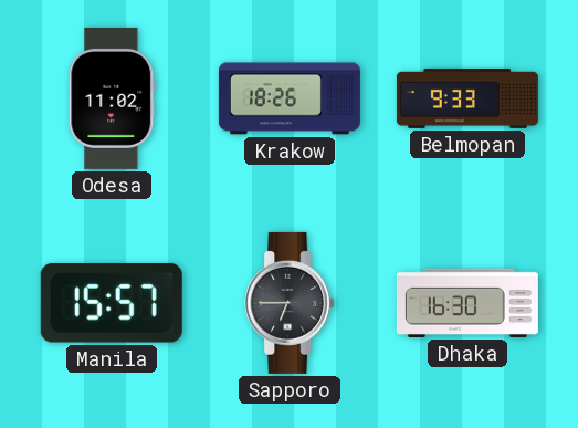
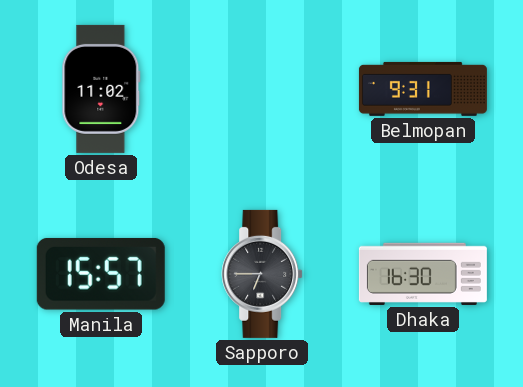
Krakow: 18:26 -> none (290, 98)
Belmopan: 9:33 -> 9:31 (423, 89)
